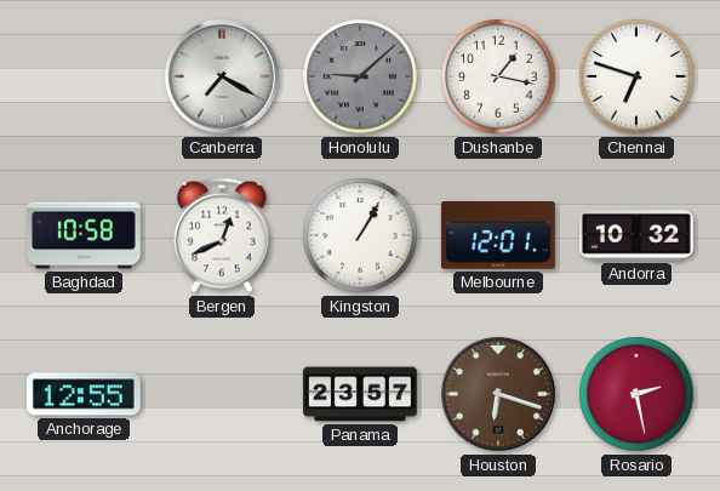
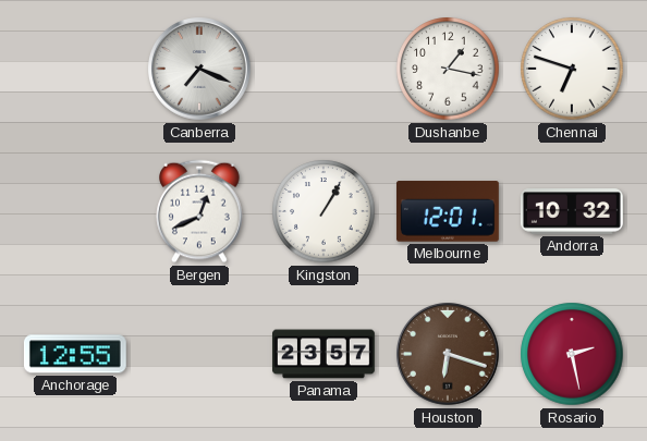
Canberra: 7:20 -> 7:19 (200, 70)
Honolulu: 9:08 -> none (360, 76)
Baghdad: 10:58 -> none (85, 235)
